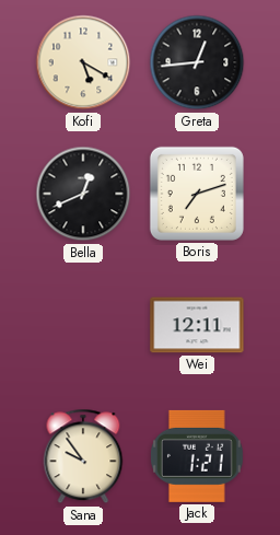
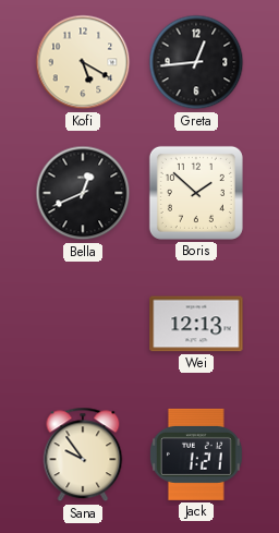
Boris: 7:12 -> 1:52 (196, 193)
Wei: 12:11 -> 12:13 (196, 324)
